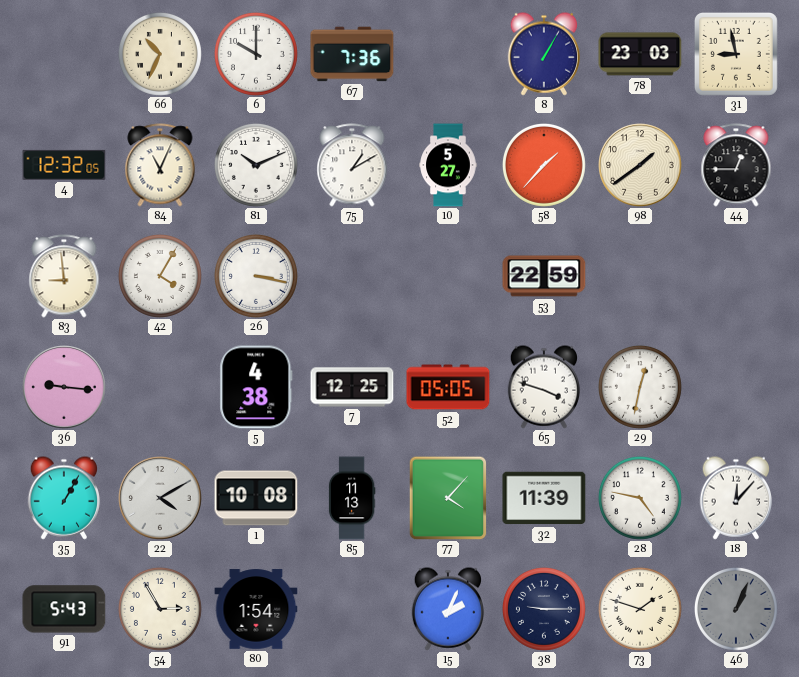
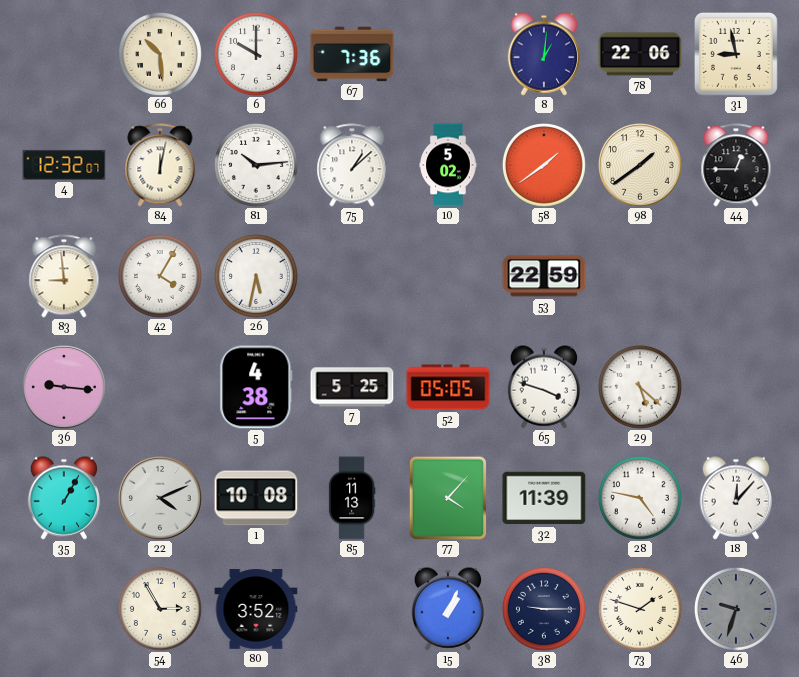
66: 10:34 -> 10:29 (160, 54)
8: 1:05 -> 1:01 (544, 54)
78: 23:03 -> 22:06 (640, 54)
4: 12:32:05 -> 12:32:07 (64, 165)
84: 11:04 -> 12:02 (160, 165)
81: 10:11 -> 10:14 (256, 165)
75: 1:10 -> 1:08 (352, 165)
10: 5:27 -> 5:02 (448, 165)
58: 1:37 -> 1:39 (544, 165)
26: 3:17 -> 5:32 (256, 276)
7: 12:25 -> 5:25 (352, 387)
29: 12:32 -> 5:22 (640, 387)
22: 4:10 -> 4:11 (160, 498)
91: 5:43 -> none (64, 609)
80: 1:54 -> 3:52 (256, 609)
15: 2:04 -> 1:04 (448, 609)
46: 1:04 -> 9:33 (736, 609)
